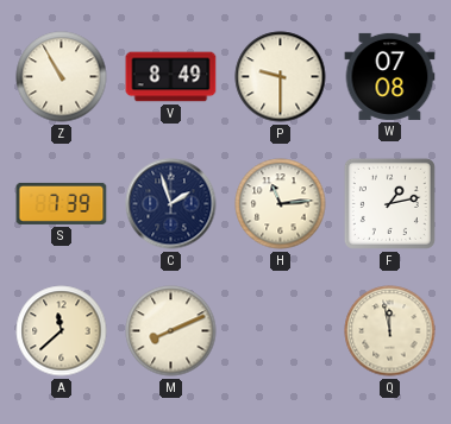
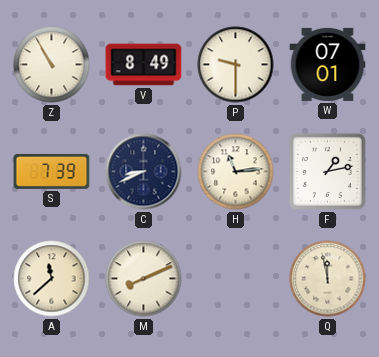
W: 07:08 -> 07:01 (328, 64)
C: 1:57 -> 8:41 (144, 172)
